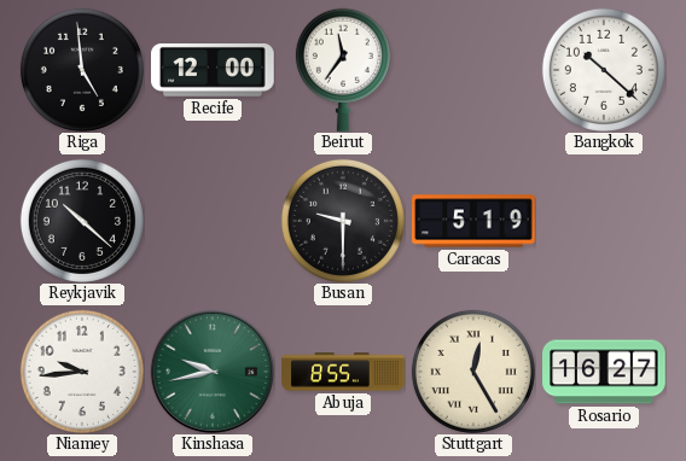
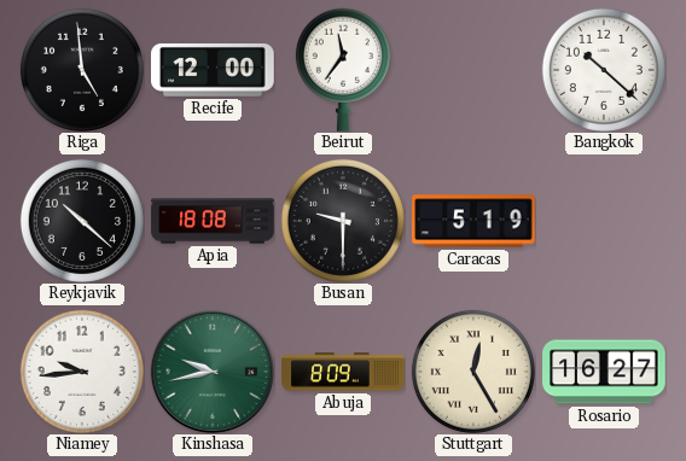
Apia: none -> 18:08 (213, 221)
Abuja: 8:55 -> 8:09 (343, 372)
